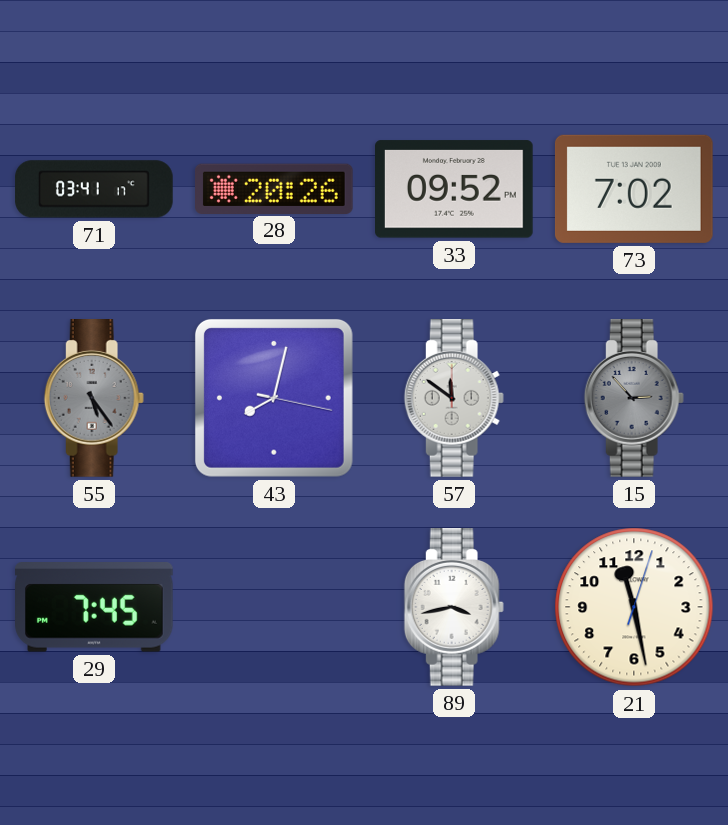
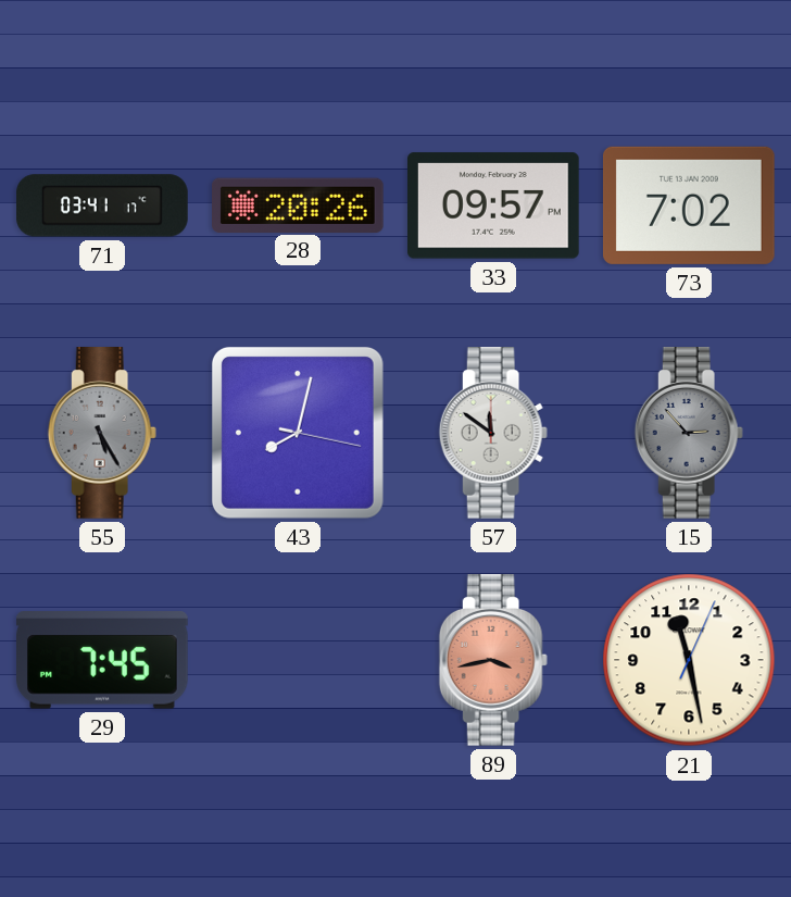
33: 09:52 -> 09:57 (494, 205)
55: 5:24 -> 5:25 (102, 434)
89 dial: white -> salmon (493, 661)
21: 11:28:03 -> 11:28:04 (689, 660)
